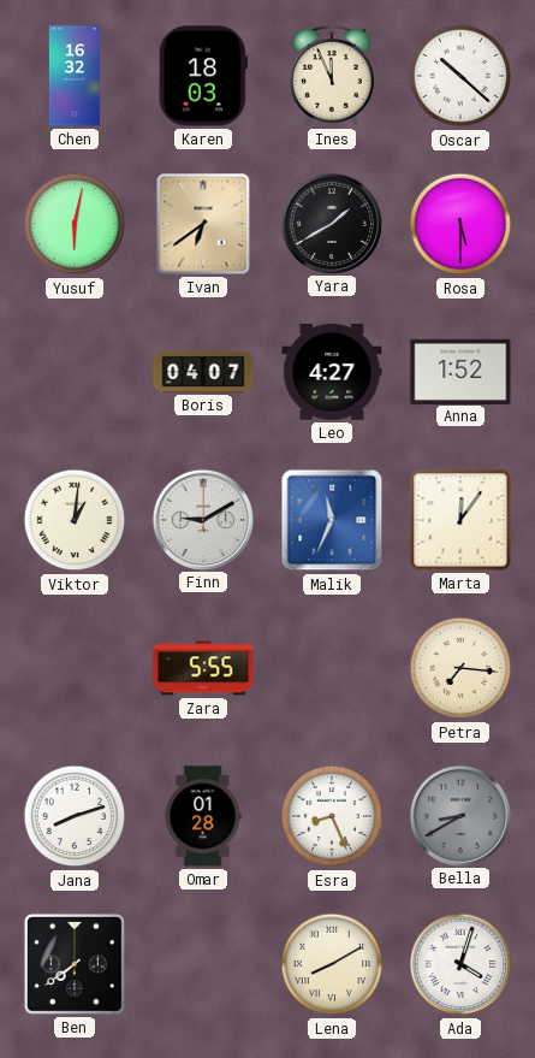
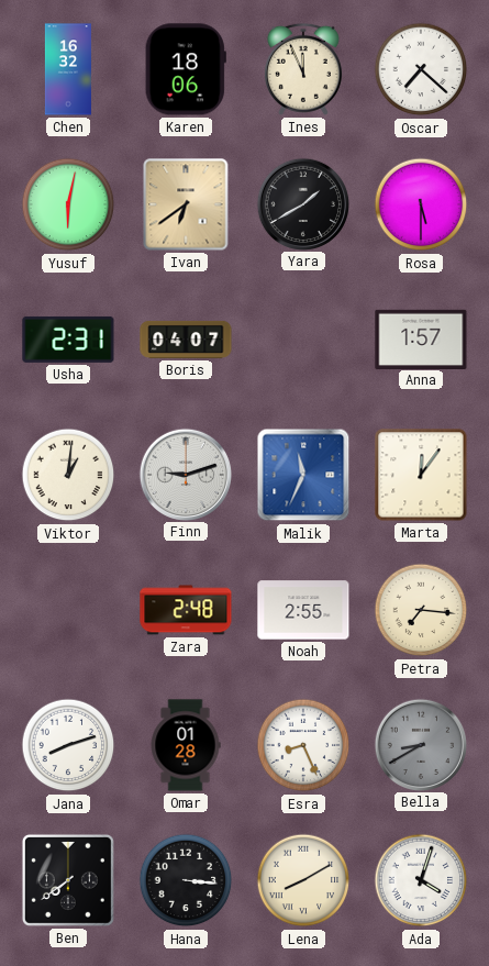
Karen: 18:03 -> 18:06 (186, 69)
Oscar: 10:22 -> 7:22 (421, 69)
Usha: none -> 2:31 (68, 340)
Leo: 4:27 -> none (332, 373)
Anna: 1:52 -> 1:57 (421, 338)
Finn: 9:10 -> 9:12 (185, 474)
Zara: 5:55 -> 2:48 (186, 610)
Noah: none -> 2:55 (303, 610)
Hana: none -> 3:16 (186, 880)
